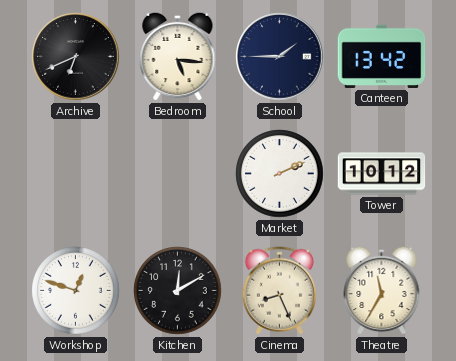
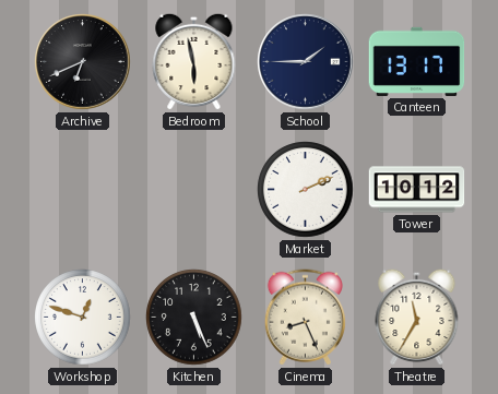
Bedroom: 5:16 -> 5:58 (194, 61)
Canteen: 13:42 -> 13:17 (417, 61)
Kitchen: 12:10 -> 5:26 (194, 318)
